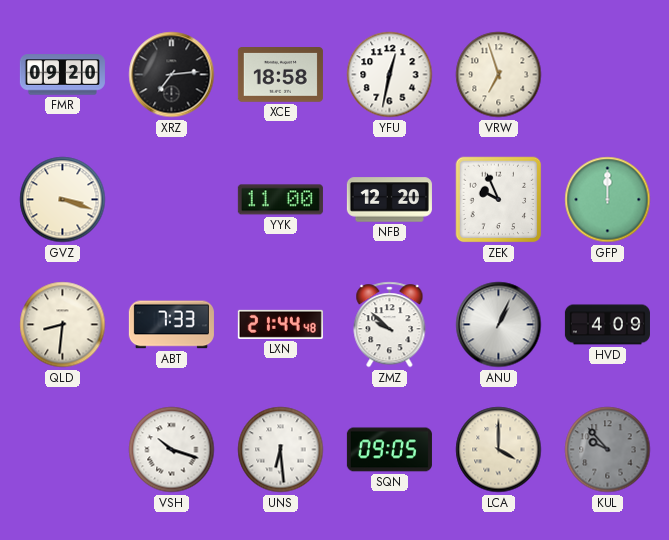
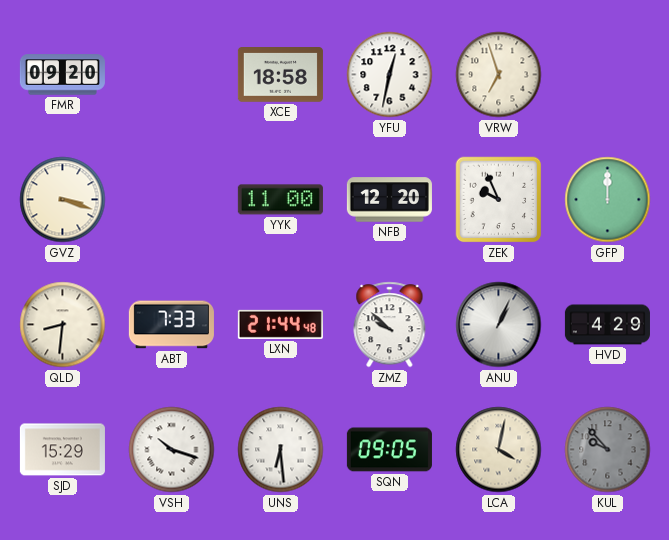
XRZ: 7:14 -> none (172, 75)
HVD: 4:09 -> 4:29 (607, 325)
SJD: none -> 15:29 (62, 450)
LCA: 4:00 -> 4:02 (499, 450)
